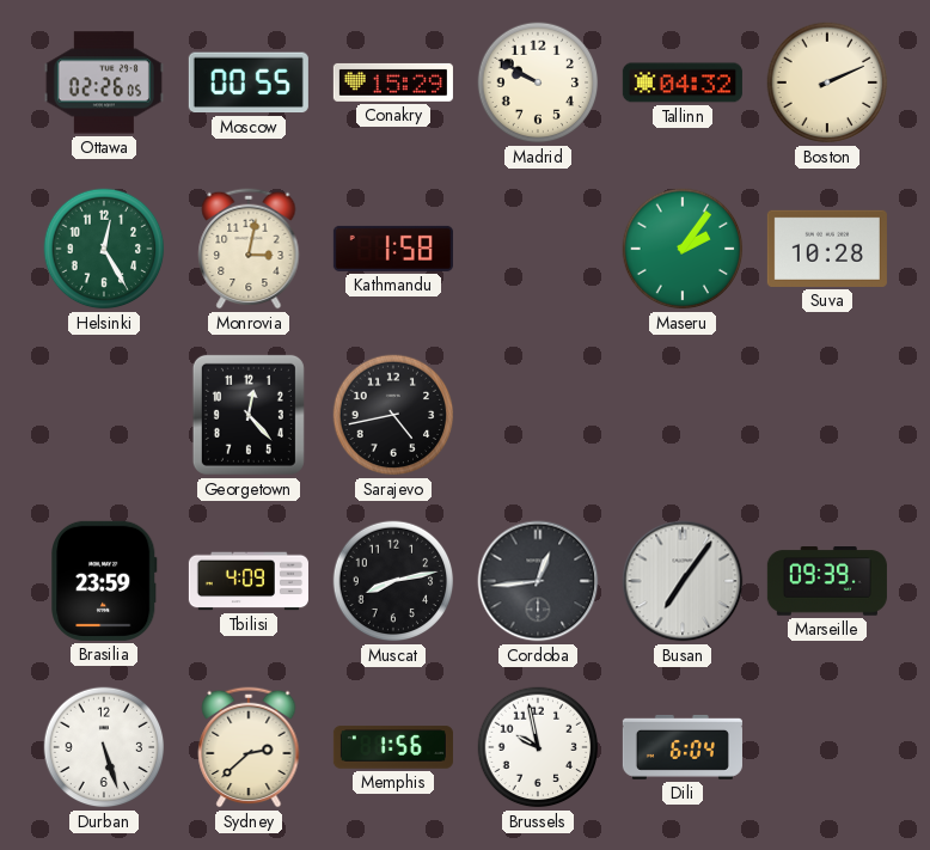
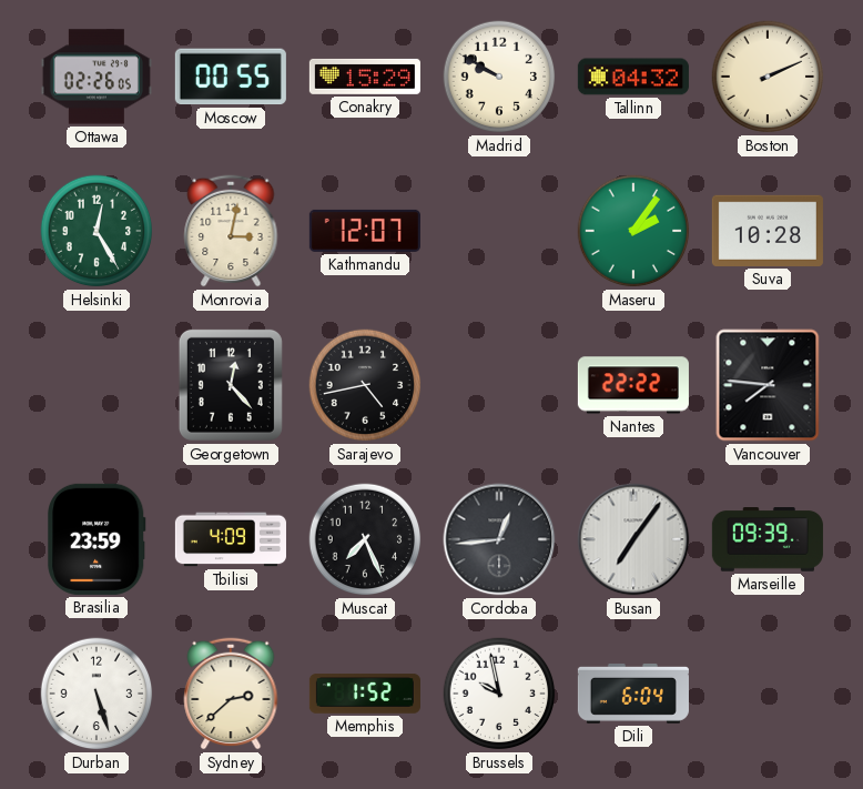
Kathmandu: 1:58 -> 12:07 (365, 231)
Nantes: none -> 22:22 (633, 385)
Vancouver: none -> 7:46 (768, 385)
Muscat: 8:13 -> 7:26 (365, 539)
Memphis: 1:56 -> 1:52 (365, 694)
